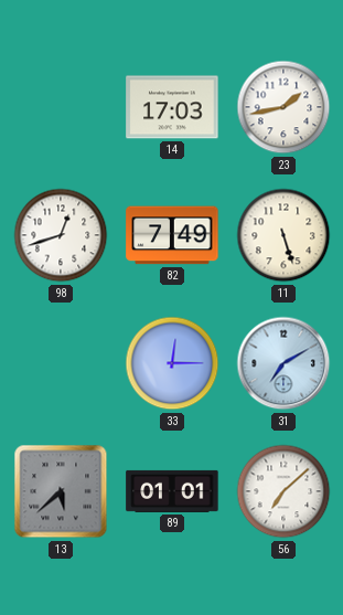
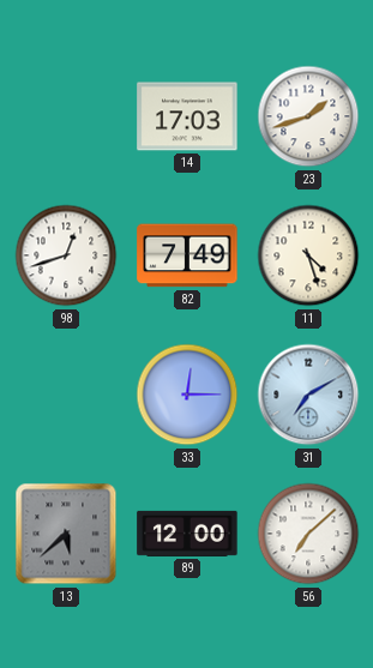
23: 1:43 -> 1:42 (308, 116)
11: 5:27 -> 4:27 (308, 255)
89: 01:01 -> 12:00 (187, 534)
